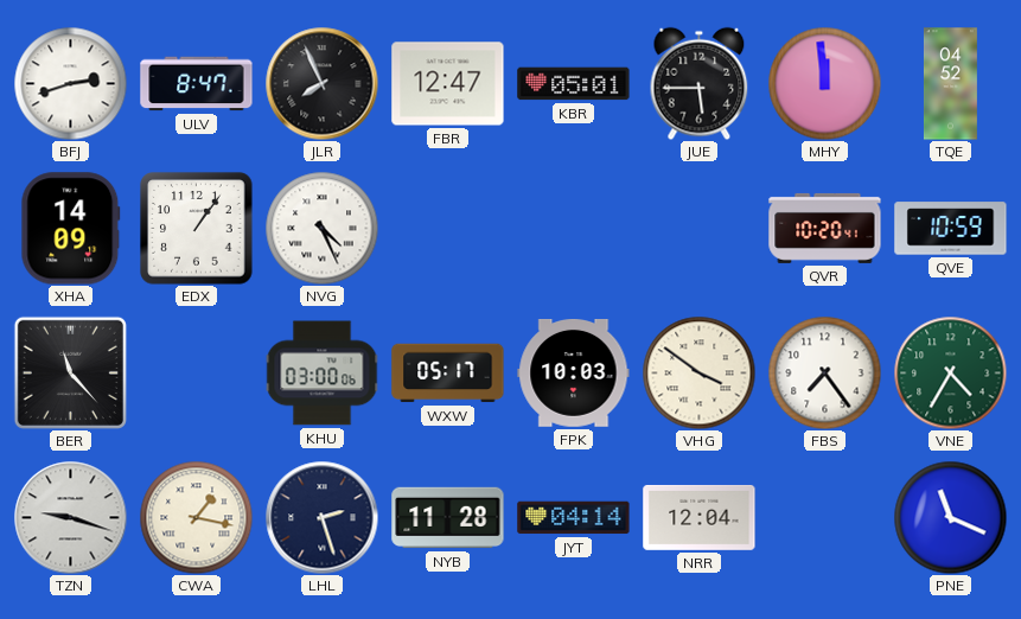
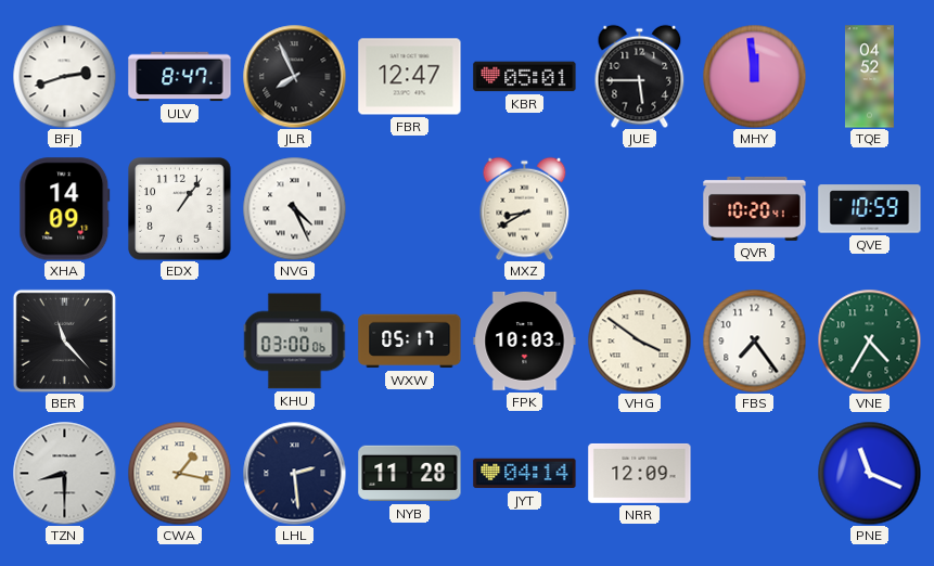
MXZ: none -> 8:40 (525, 208)
TZN: 9:18 -> 8:30 (64, 473)
LHL: 2:27 -> 2:29 (294, 473)
NRR: 12:04 -> 12:09 (640, 473)
